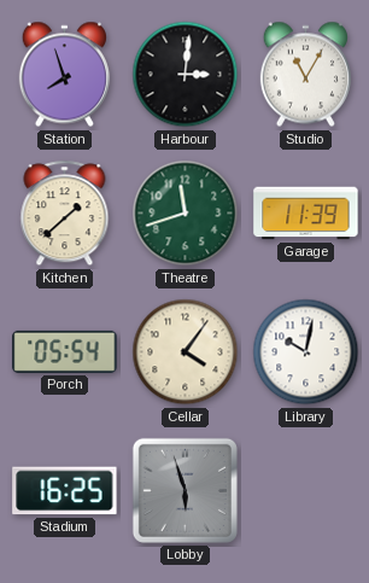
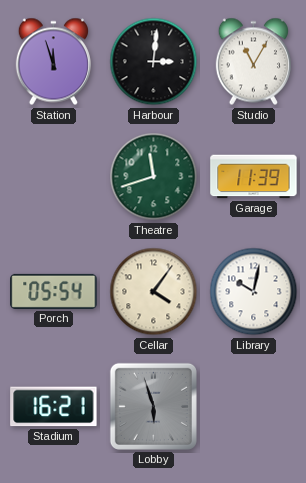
Station: 7:57 -> 11:57 (53, 62)
Kitchen: 1:38 -> none (65, 214)
Stadium: 16:25 -> 16:21 (54, 407)
